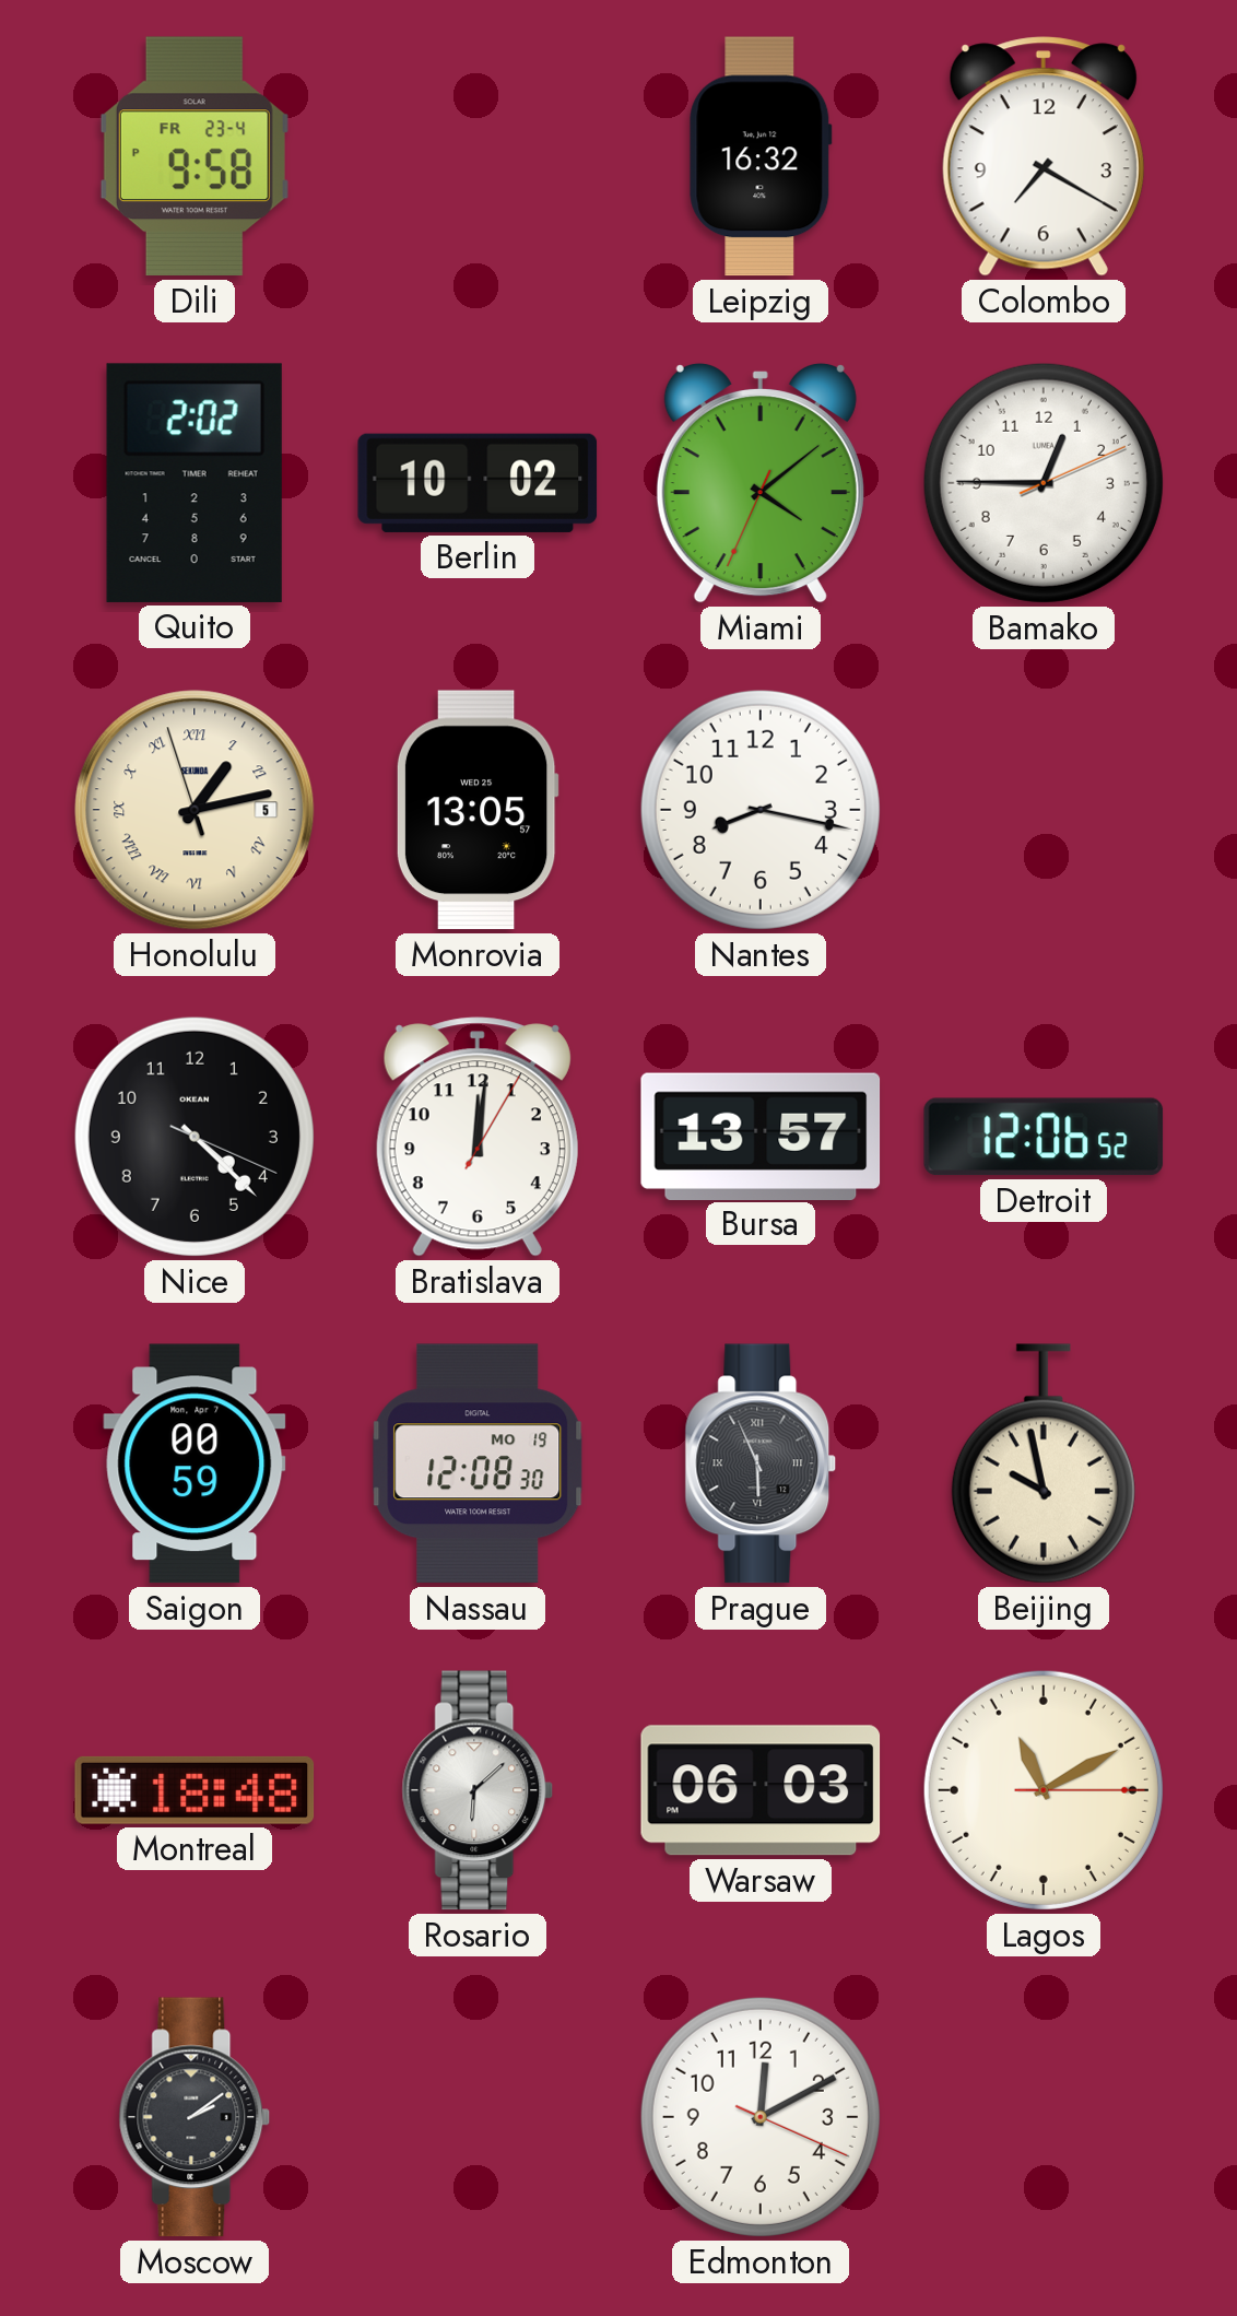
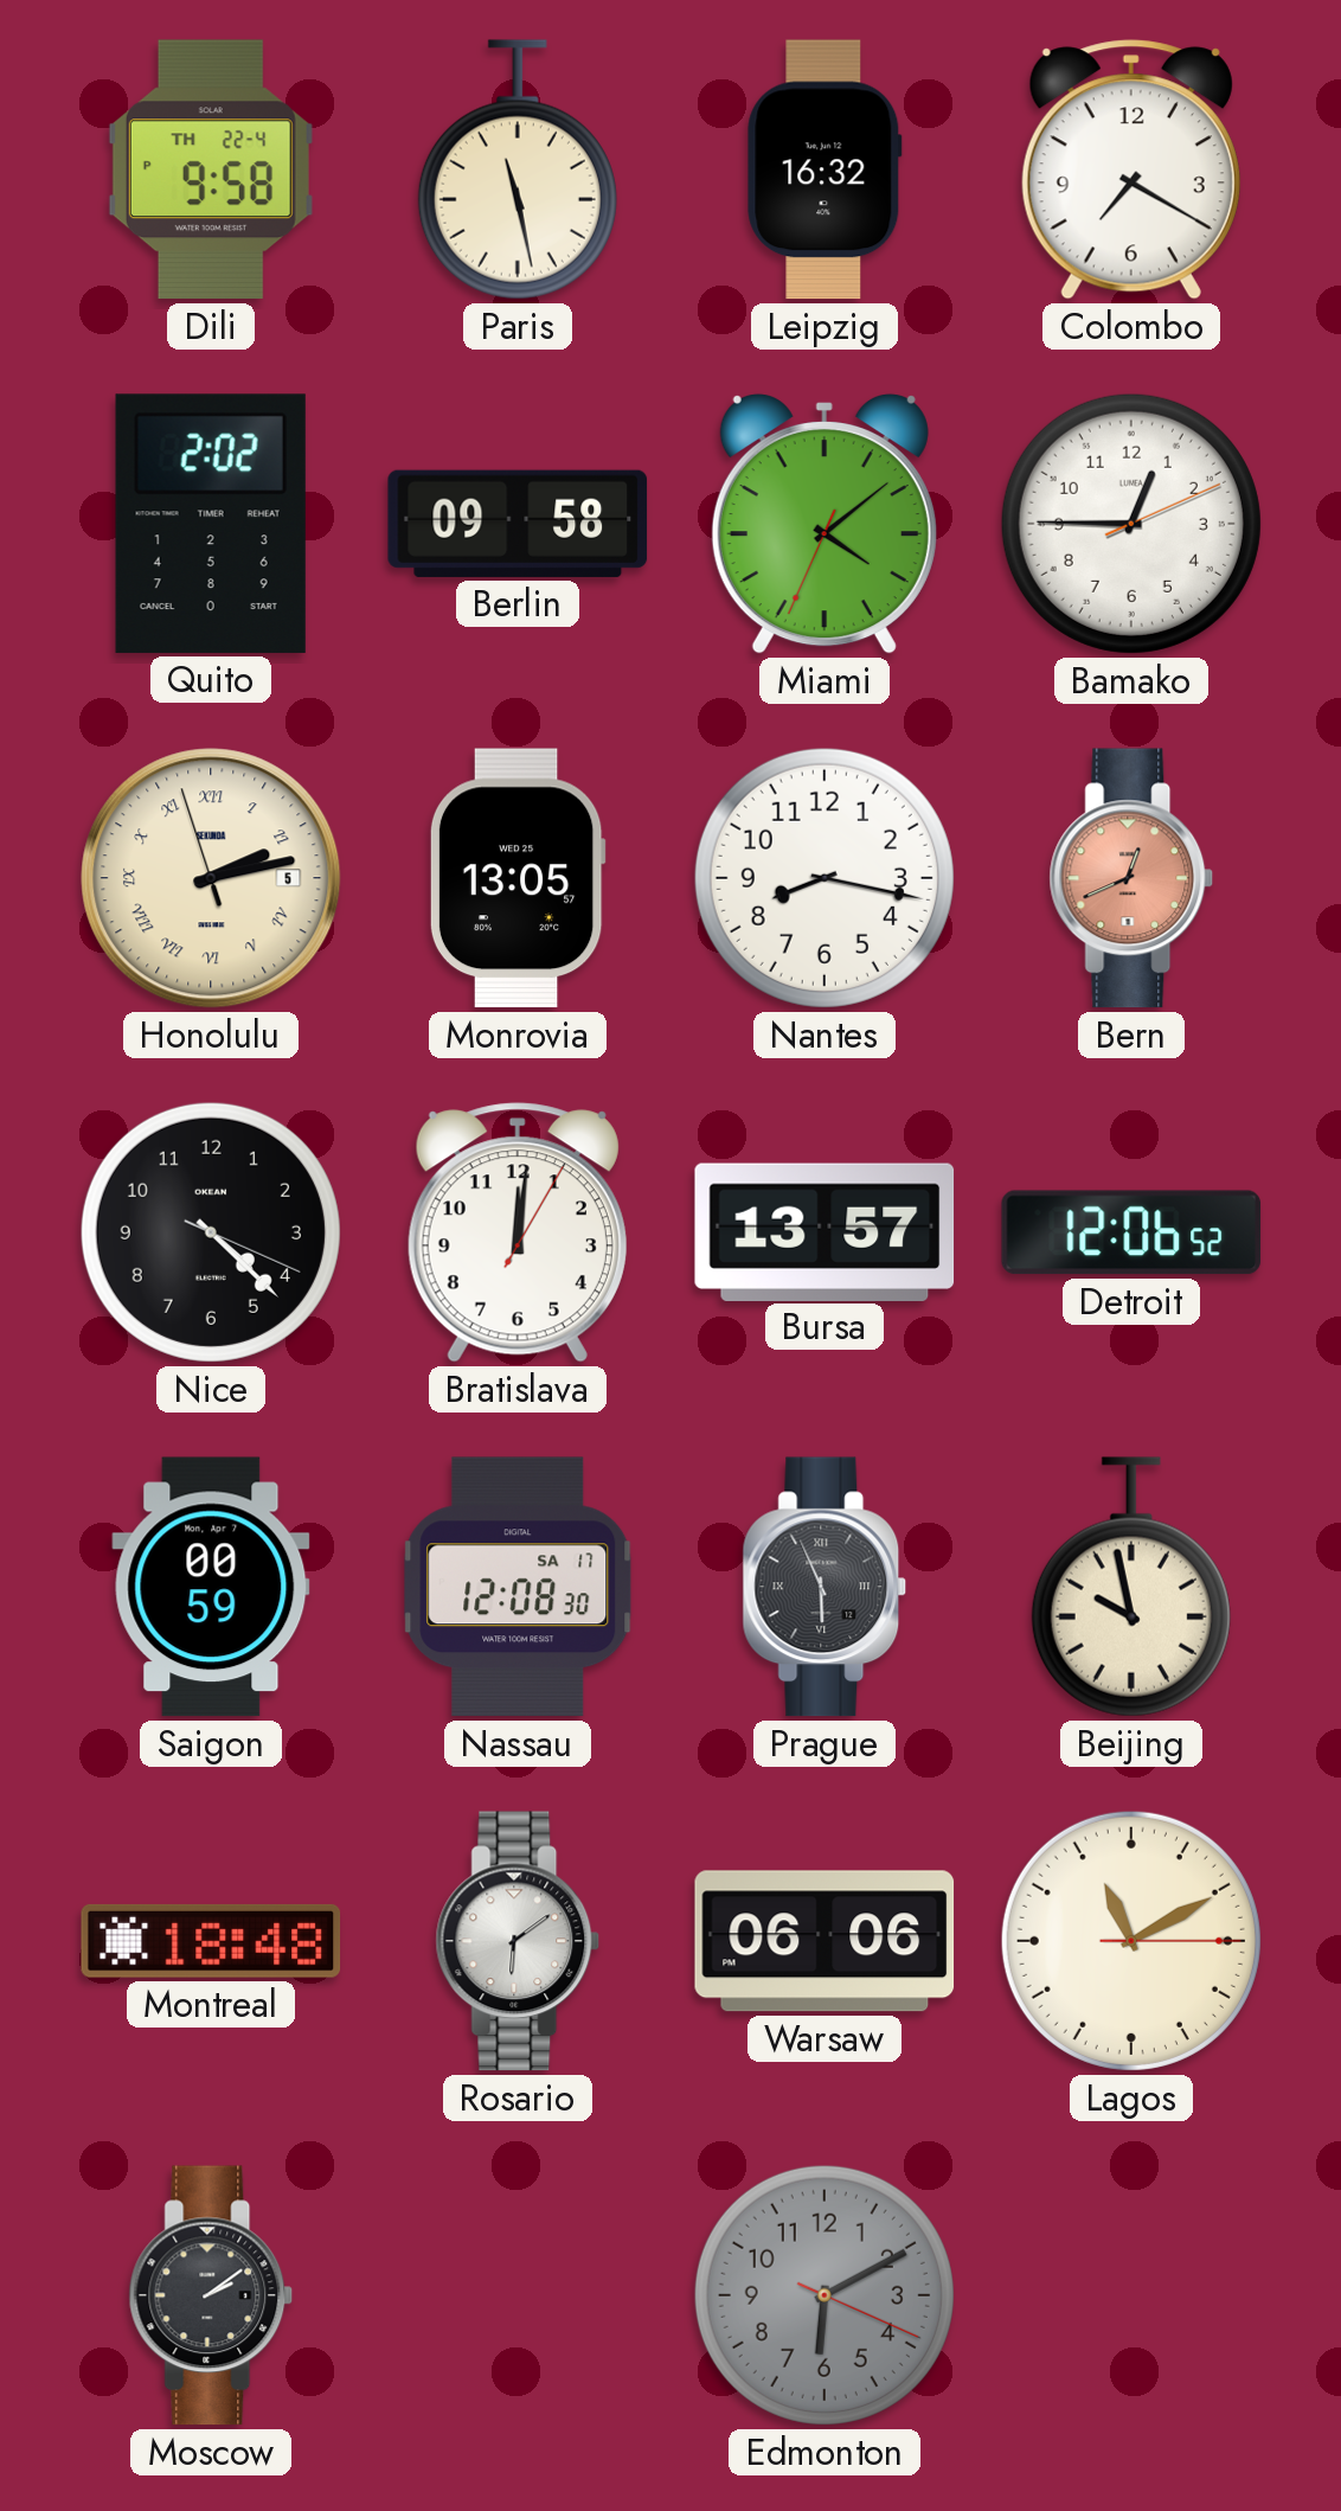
Dili date: FR 23-4 -> TH 22-4 (211, 169)
Paris: none -> 11:28 (518, 169)
Berlin: 10:02 -> 09:58 (518, 524)
Honolulu: 1:12 -> 2:12 (211, 878)
Bern: none -> 12:41 (1131, 878)
Nassau date: MO 19 -> SA 17 (518, 1587)
Rosario: 6:08 -> 6:09 (518, 1941)
Warsaw: 06:03 -> 06:06 (825, 1941)
Edmonton: 12:10 -> 6:10 (825, 2295)
Edmonton dial: white -> grey (825, 2295)
